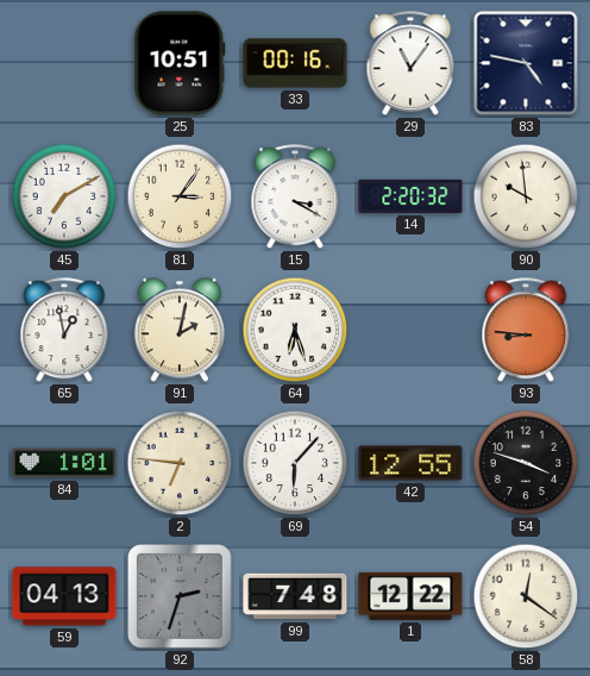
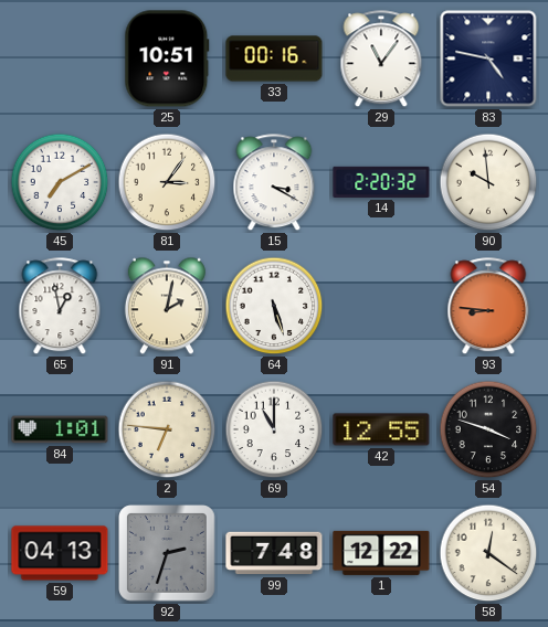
64: 6:27 -> 5:27 (274, 306)
69: 6:07 -> 11:00 (274, 429)
